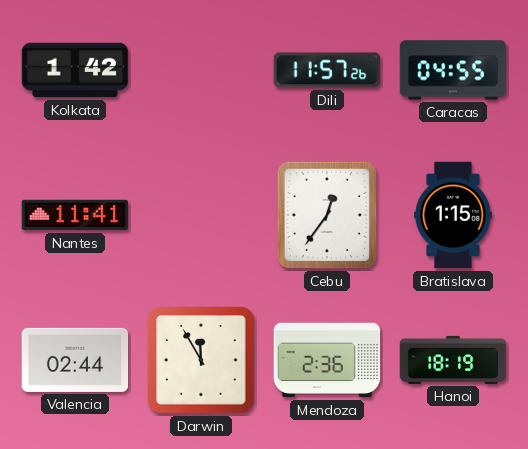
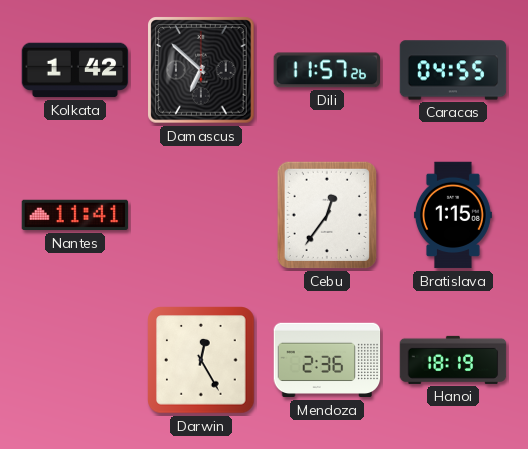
Damascus: none -> 6:52 (201, 70)
Valencia: 02:44 -> none (75, 360)
Darwin: 11:55 -> 12:25 (201, 360)
